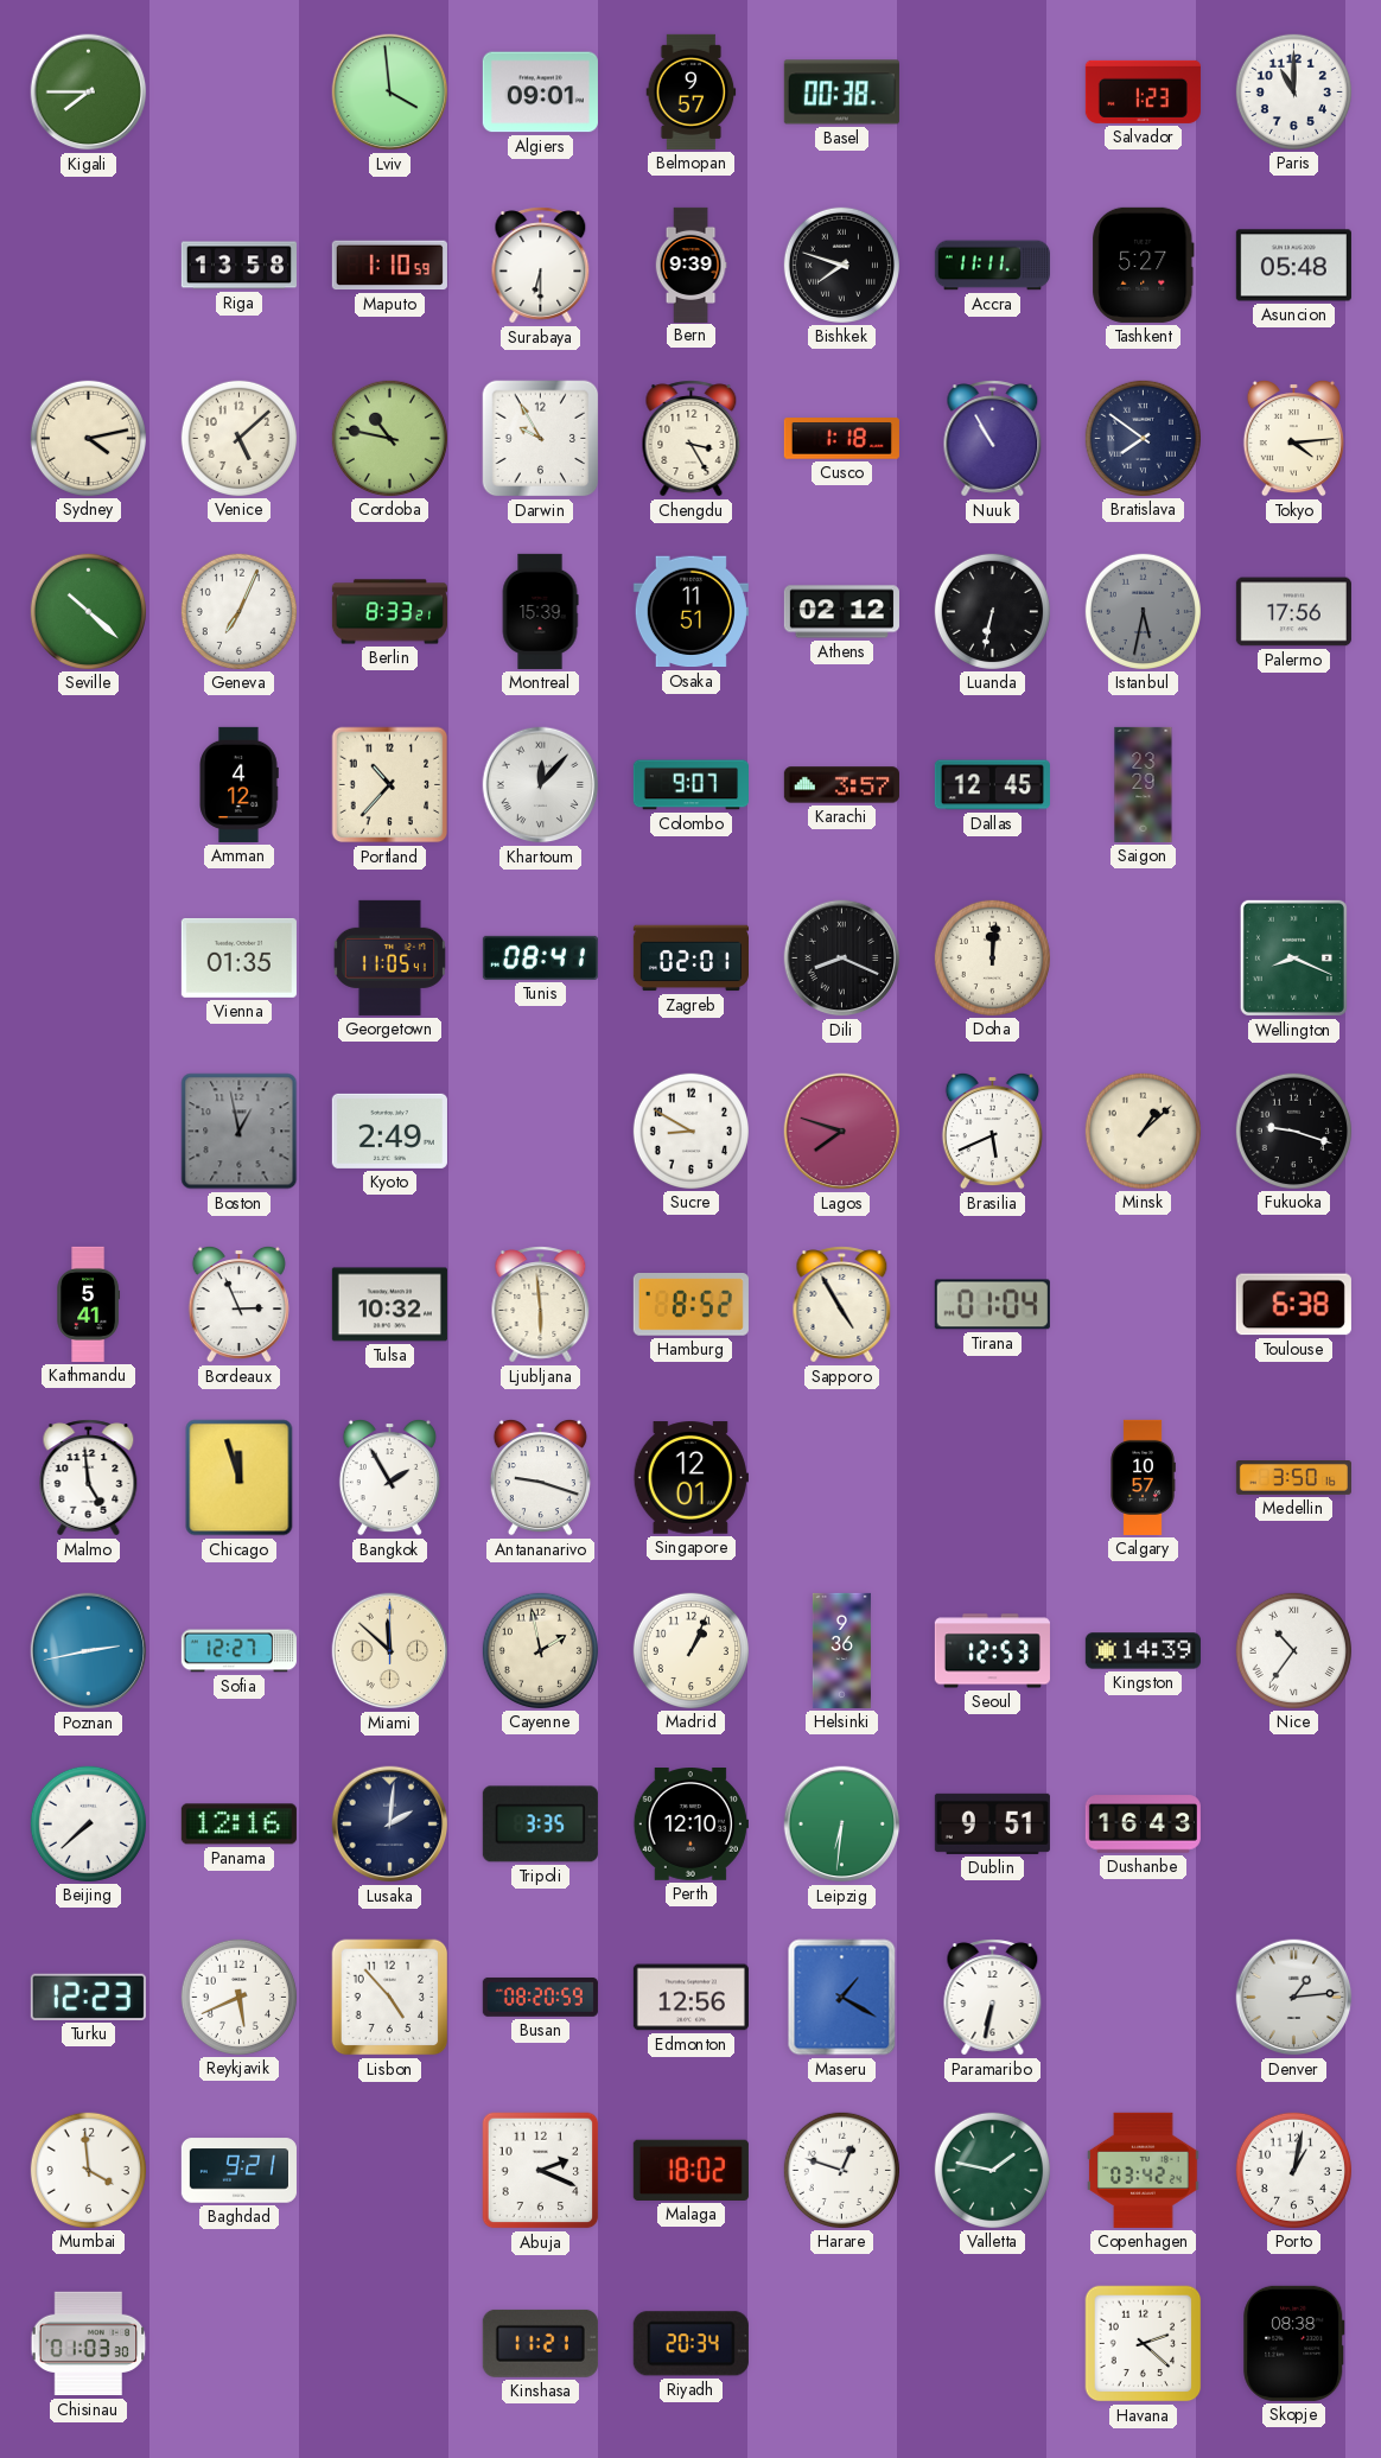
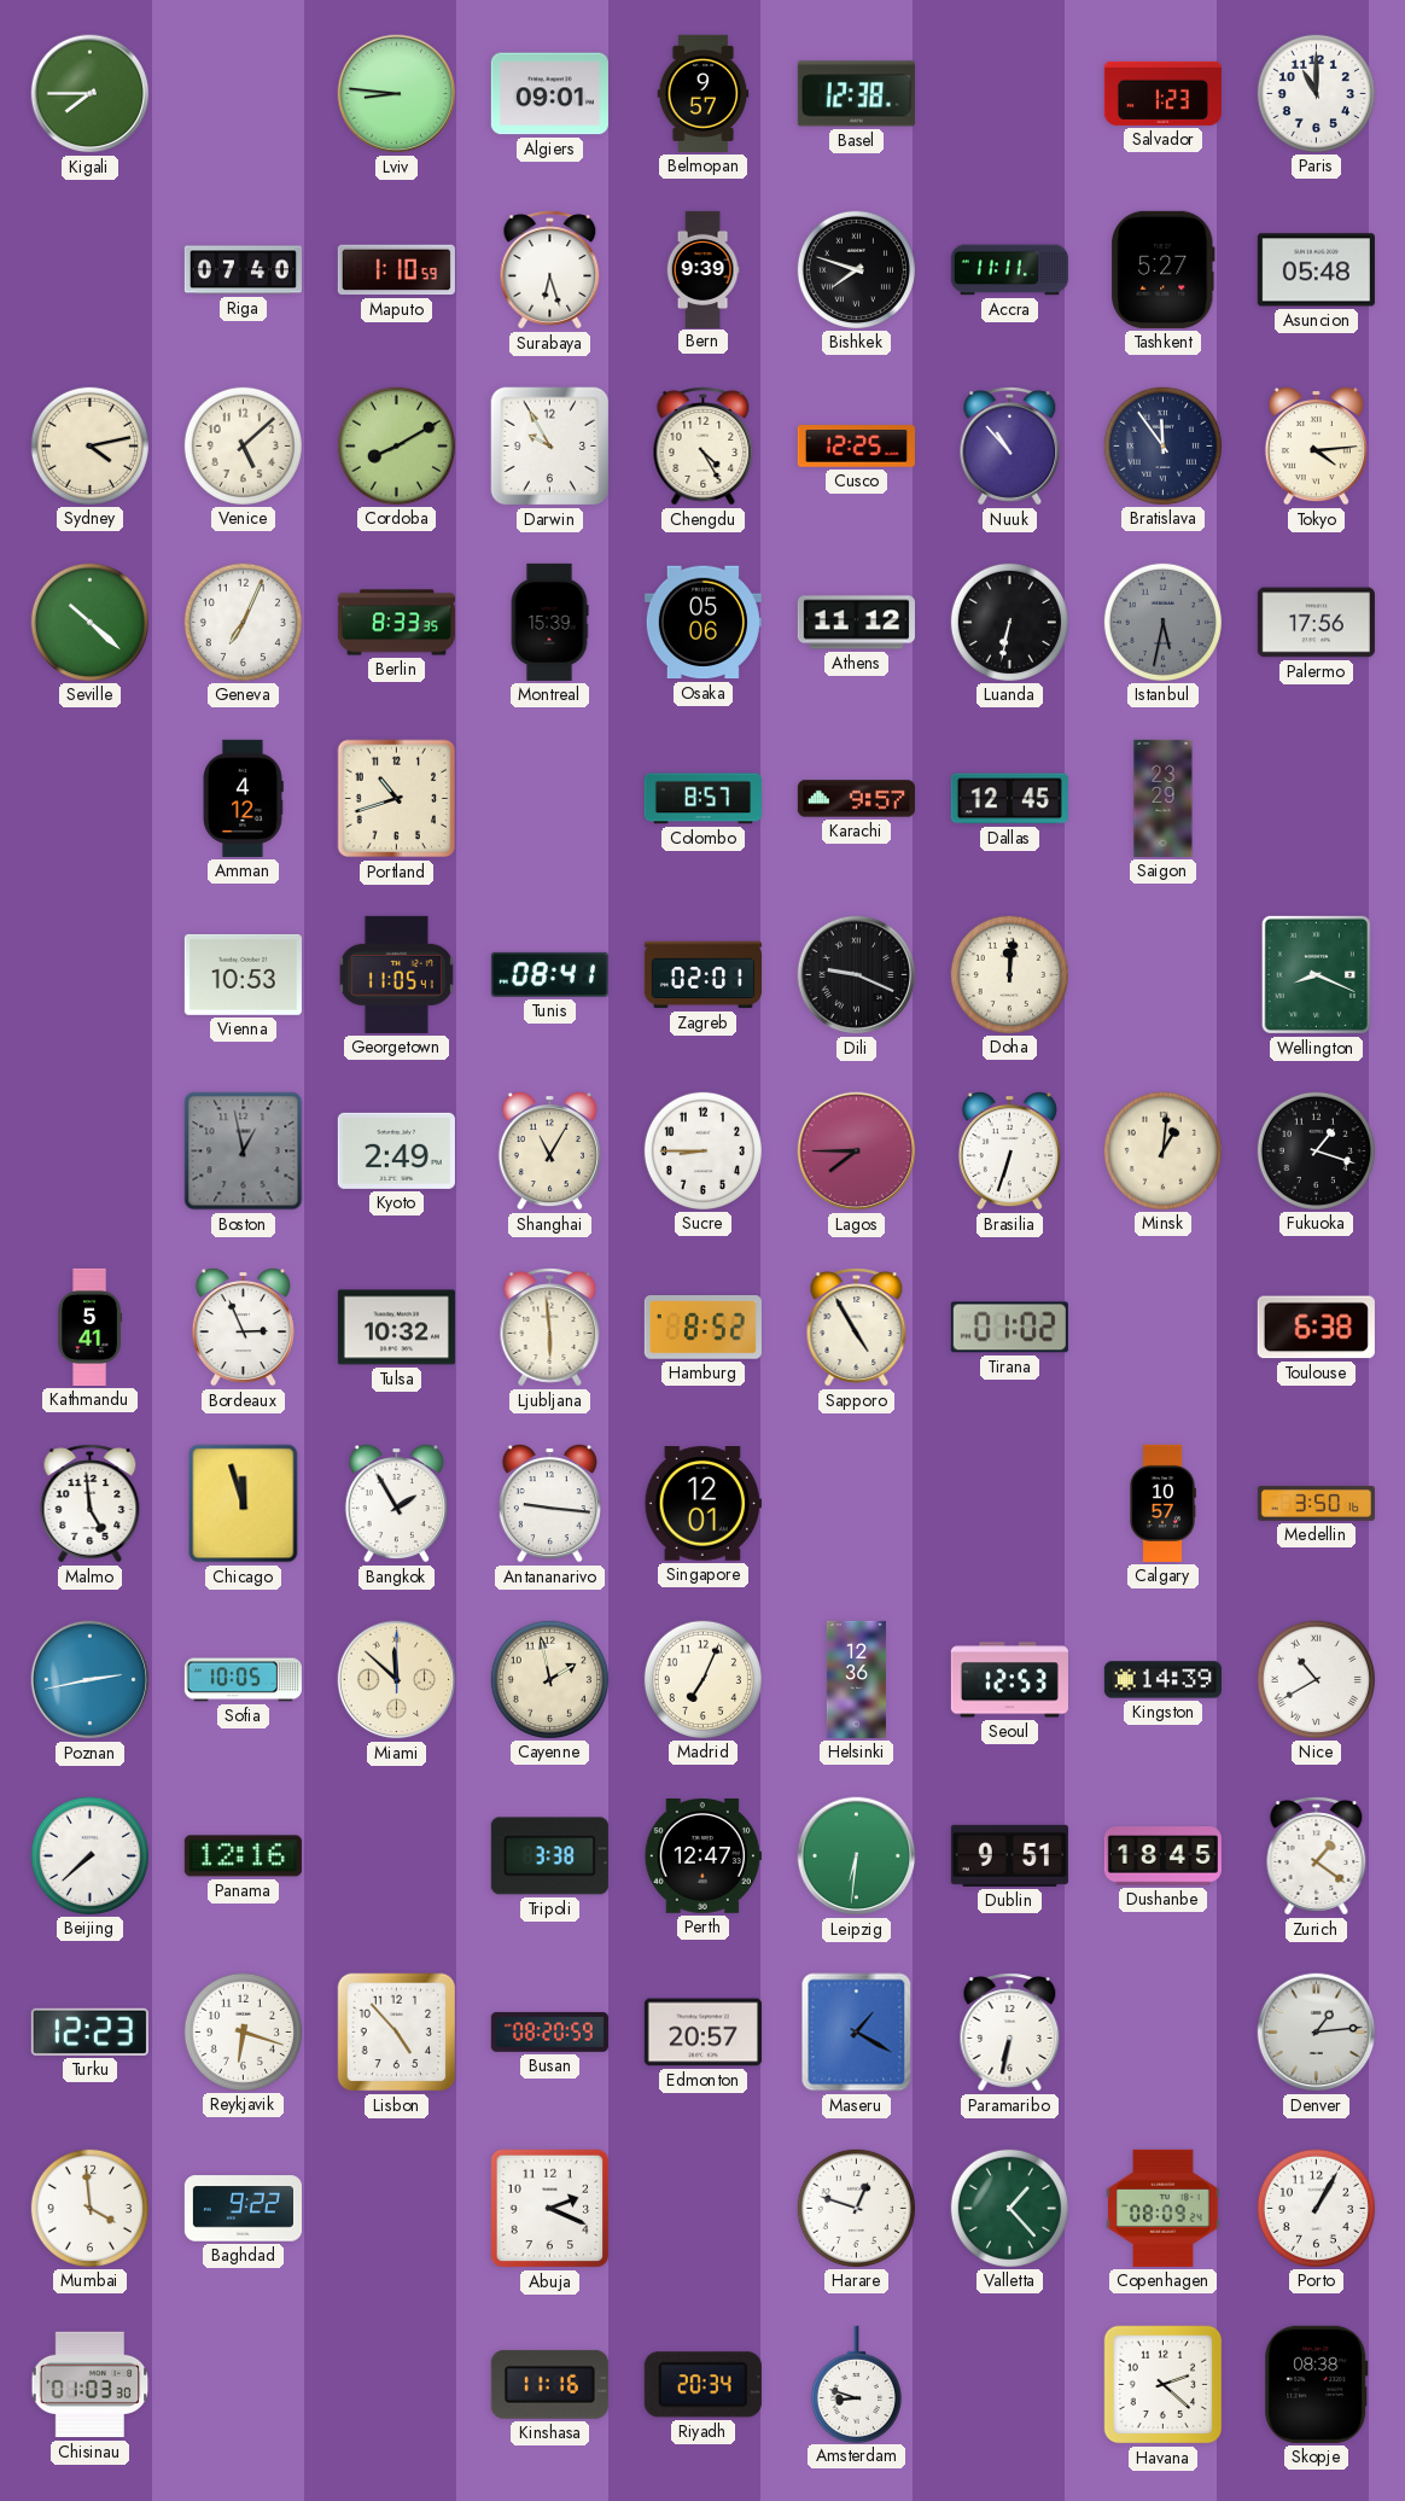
Lviv: 3:59 -> 8:46 (397, 94)
Basel: 00:38 -> 12:38 (856, 94)
Riga: 13:58 -> 07:40 (243, 270)
Surabaya: 6:30 -> 6:27 (550, 270)
Cordoba: 10:47 -> 8:10 (396, 445)
Chengdu: 3:25 -> 4:25 (704, 447)
Cusco: 1:18 -> 12:25 (856, 447)
Nuuk: 10:55 -> 10:53 (1010, 447)
Bratislava: 7:51 -> 11:54 (1162, 445)
Berlin: 8:33:21 -> 8:33:35 (396, 623)
Osaka: 11:51 -> 05:06 (702, 623)
Athens: 02:12 -> 11:12 (856, 623)
Portland: 10:37 -> 10:42 (397, 799)
Khartoum: 12:07 -> none (541, 785)
Colombo: 9:07 -> 8:57 (702, 799)
Karachi: 3:57 -> 9:57 (856, 799)
Vienna: 01:35 -> 10:53 (243, 974)
Dili: 8:19 -> 9:19 (857, 975)
Shanghai: none -> 11:05 (549, 1150)
Sucre: 8:50 -> 8:45 (702, 1150)
Lagos: 7:48 -> 7:45 (857, 1152)
Brasilia: 5:41 -> 6:33 (1009, 1150)
Minsk: 1:08 -> 1:01 (1162, 1150)
Fukuoka: 9:18 -> 1:18 (1316, 1150)
Tirana: 01:04 -> 01:02 (1009, 1328)
Antananarivo: 9:18 -> 9:16 (549, 1503)
Sofia: 12:27 -> 10:05 (243, 1680)
Madrid: 1:04 -> 7:04 (702, 1679)
Helsinki: 9:36 -> 12:36 (856, 1679)
Nice: 10:36 -> 10:40 (1316, 1679)
Lusaka: 2:01 -> none (390, 1825)
Tripoli: 3:35 -> 3:38 (549, 1856)
Perth: 12:10 -> 12:47 (702, 1856)
Dushanbe: 16:43 -> 18:45 (1162, 1856)
Zurich: none -> 1:21 (1317, 1856)
Reykjavik: 5:41 -> 6:18 (243, 2031)
Edmonton: 12:56 -> 20:57 (702, 2033)
Baghdad: 9:21 -> 9:22 (243, 2209)
Malaga: 18:02 -> none (690, 2170)
Valletta: 1:47 -> 1:23 (1009, 2208)
Copenhagen: 03:42 -> 08:09 (1164, 2208)
Porto: 1:02 -> 1:05 (1316, 2208)
Kinshasa: 11:21 -> 11:16 (549, 2384)
Amsterdam: none -> 8:48 (856, 2384)
